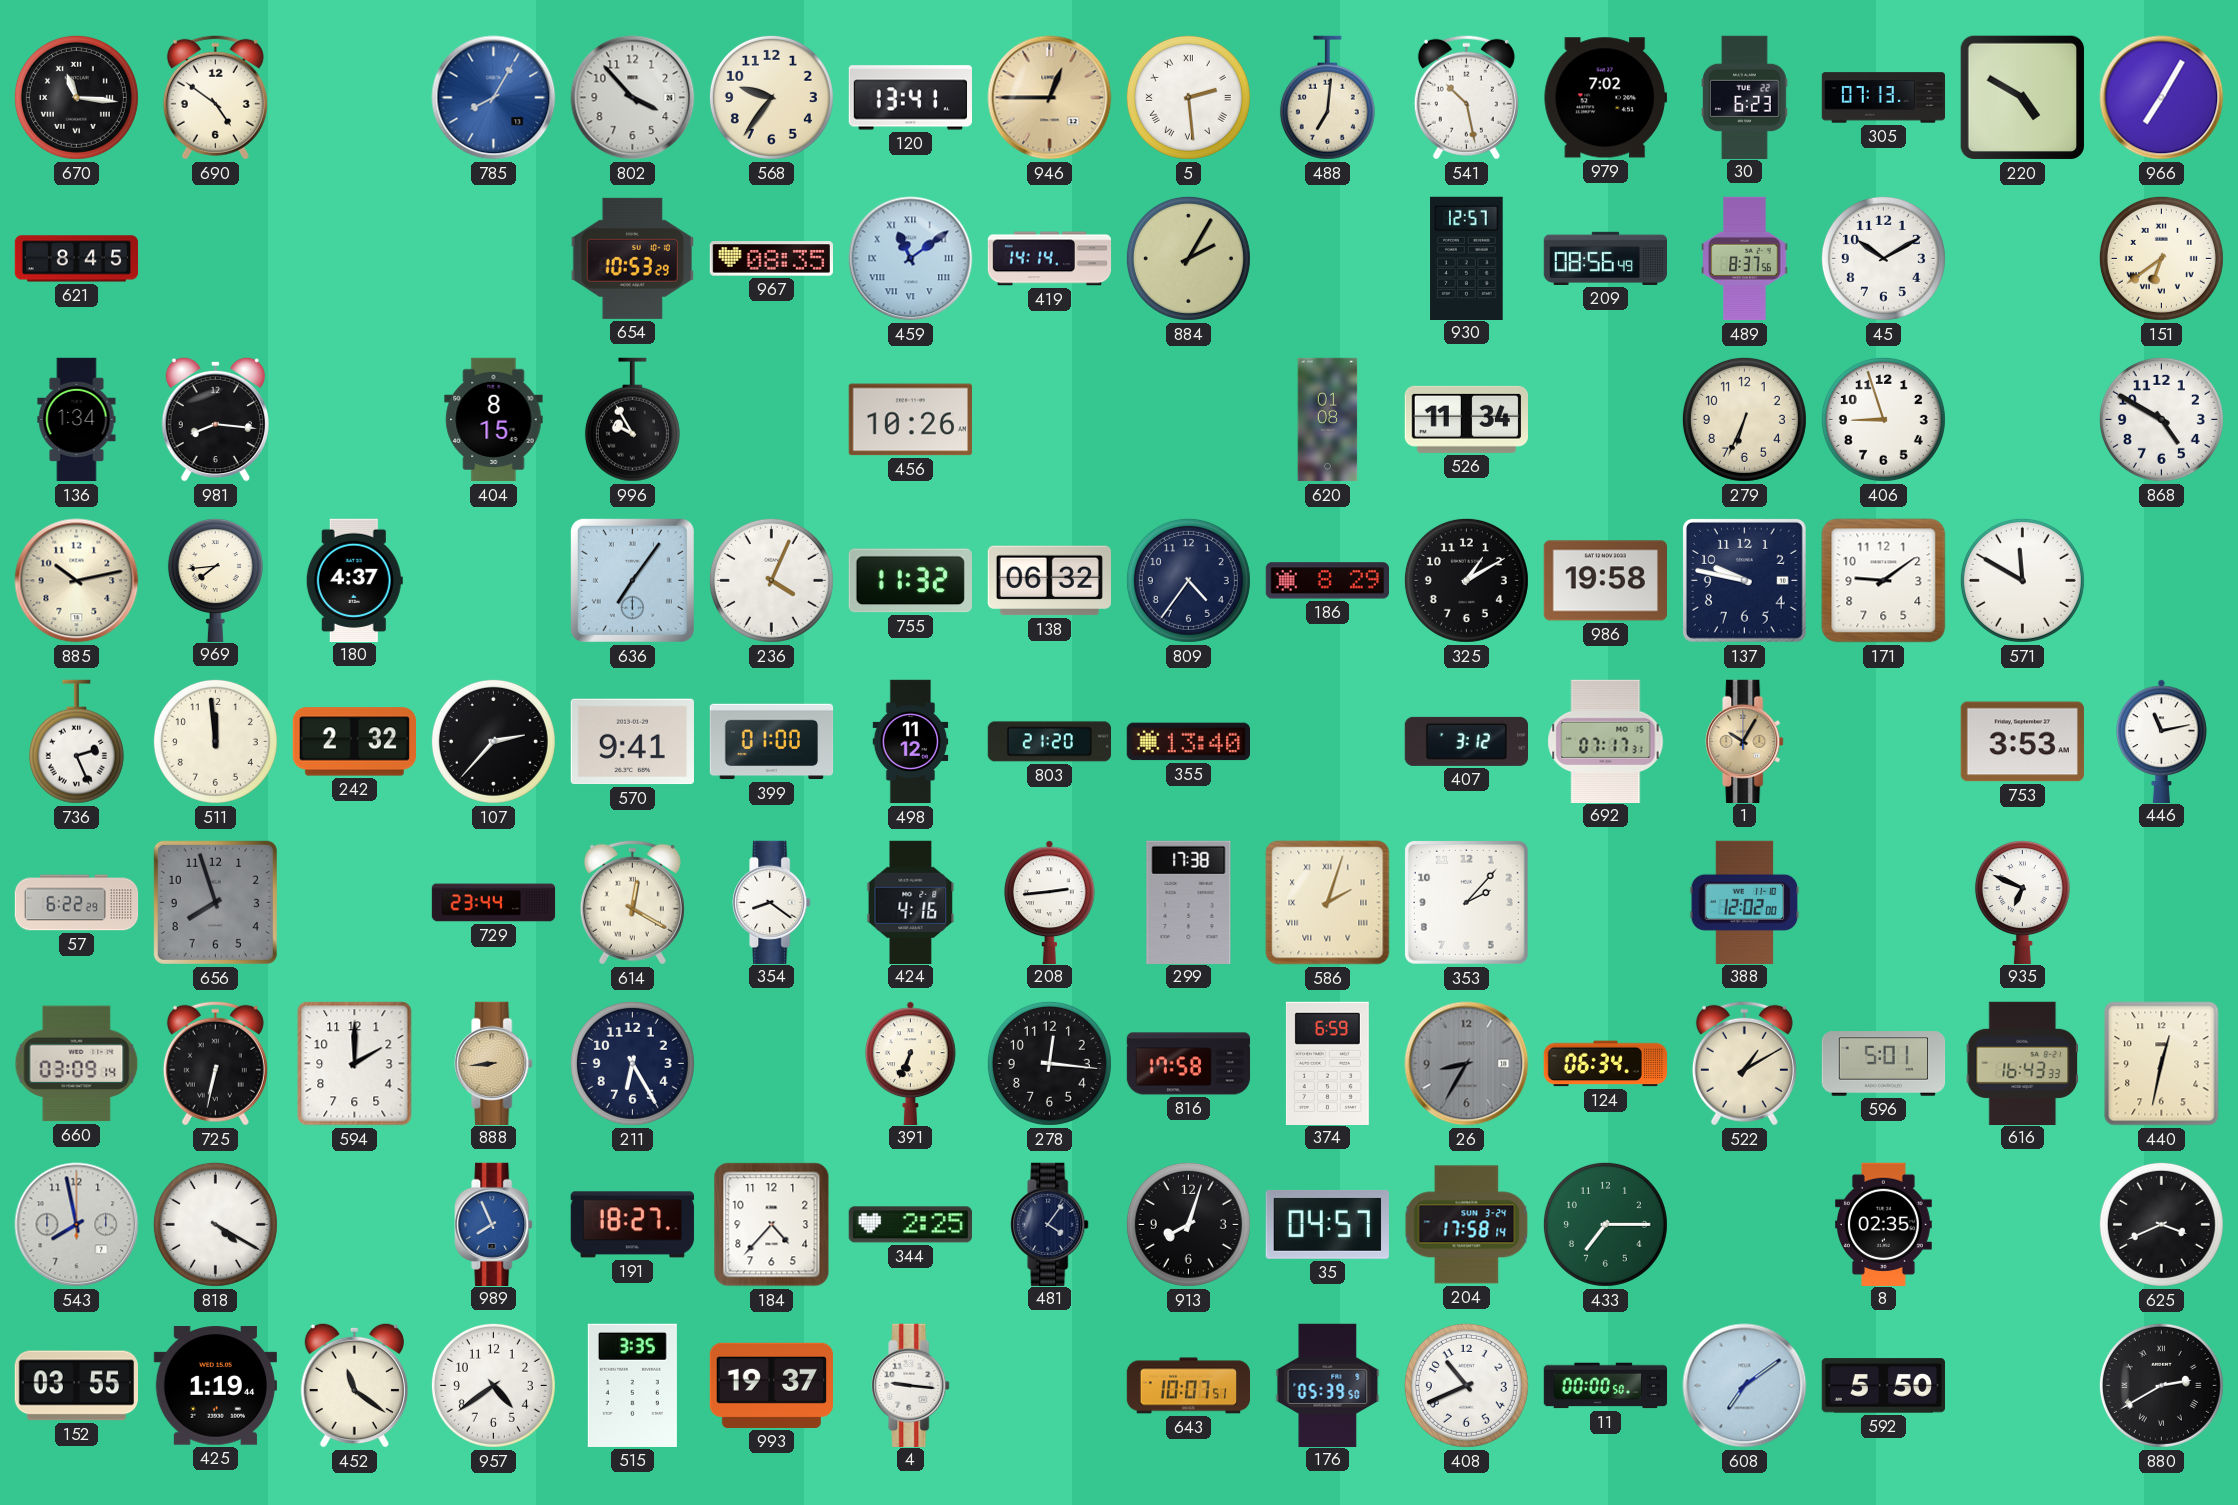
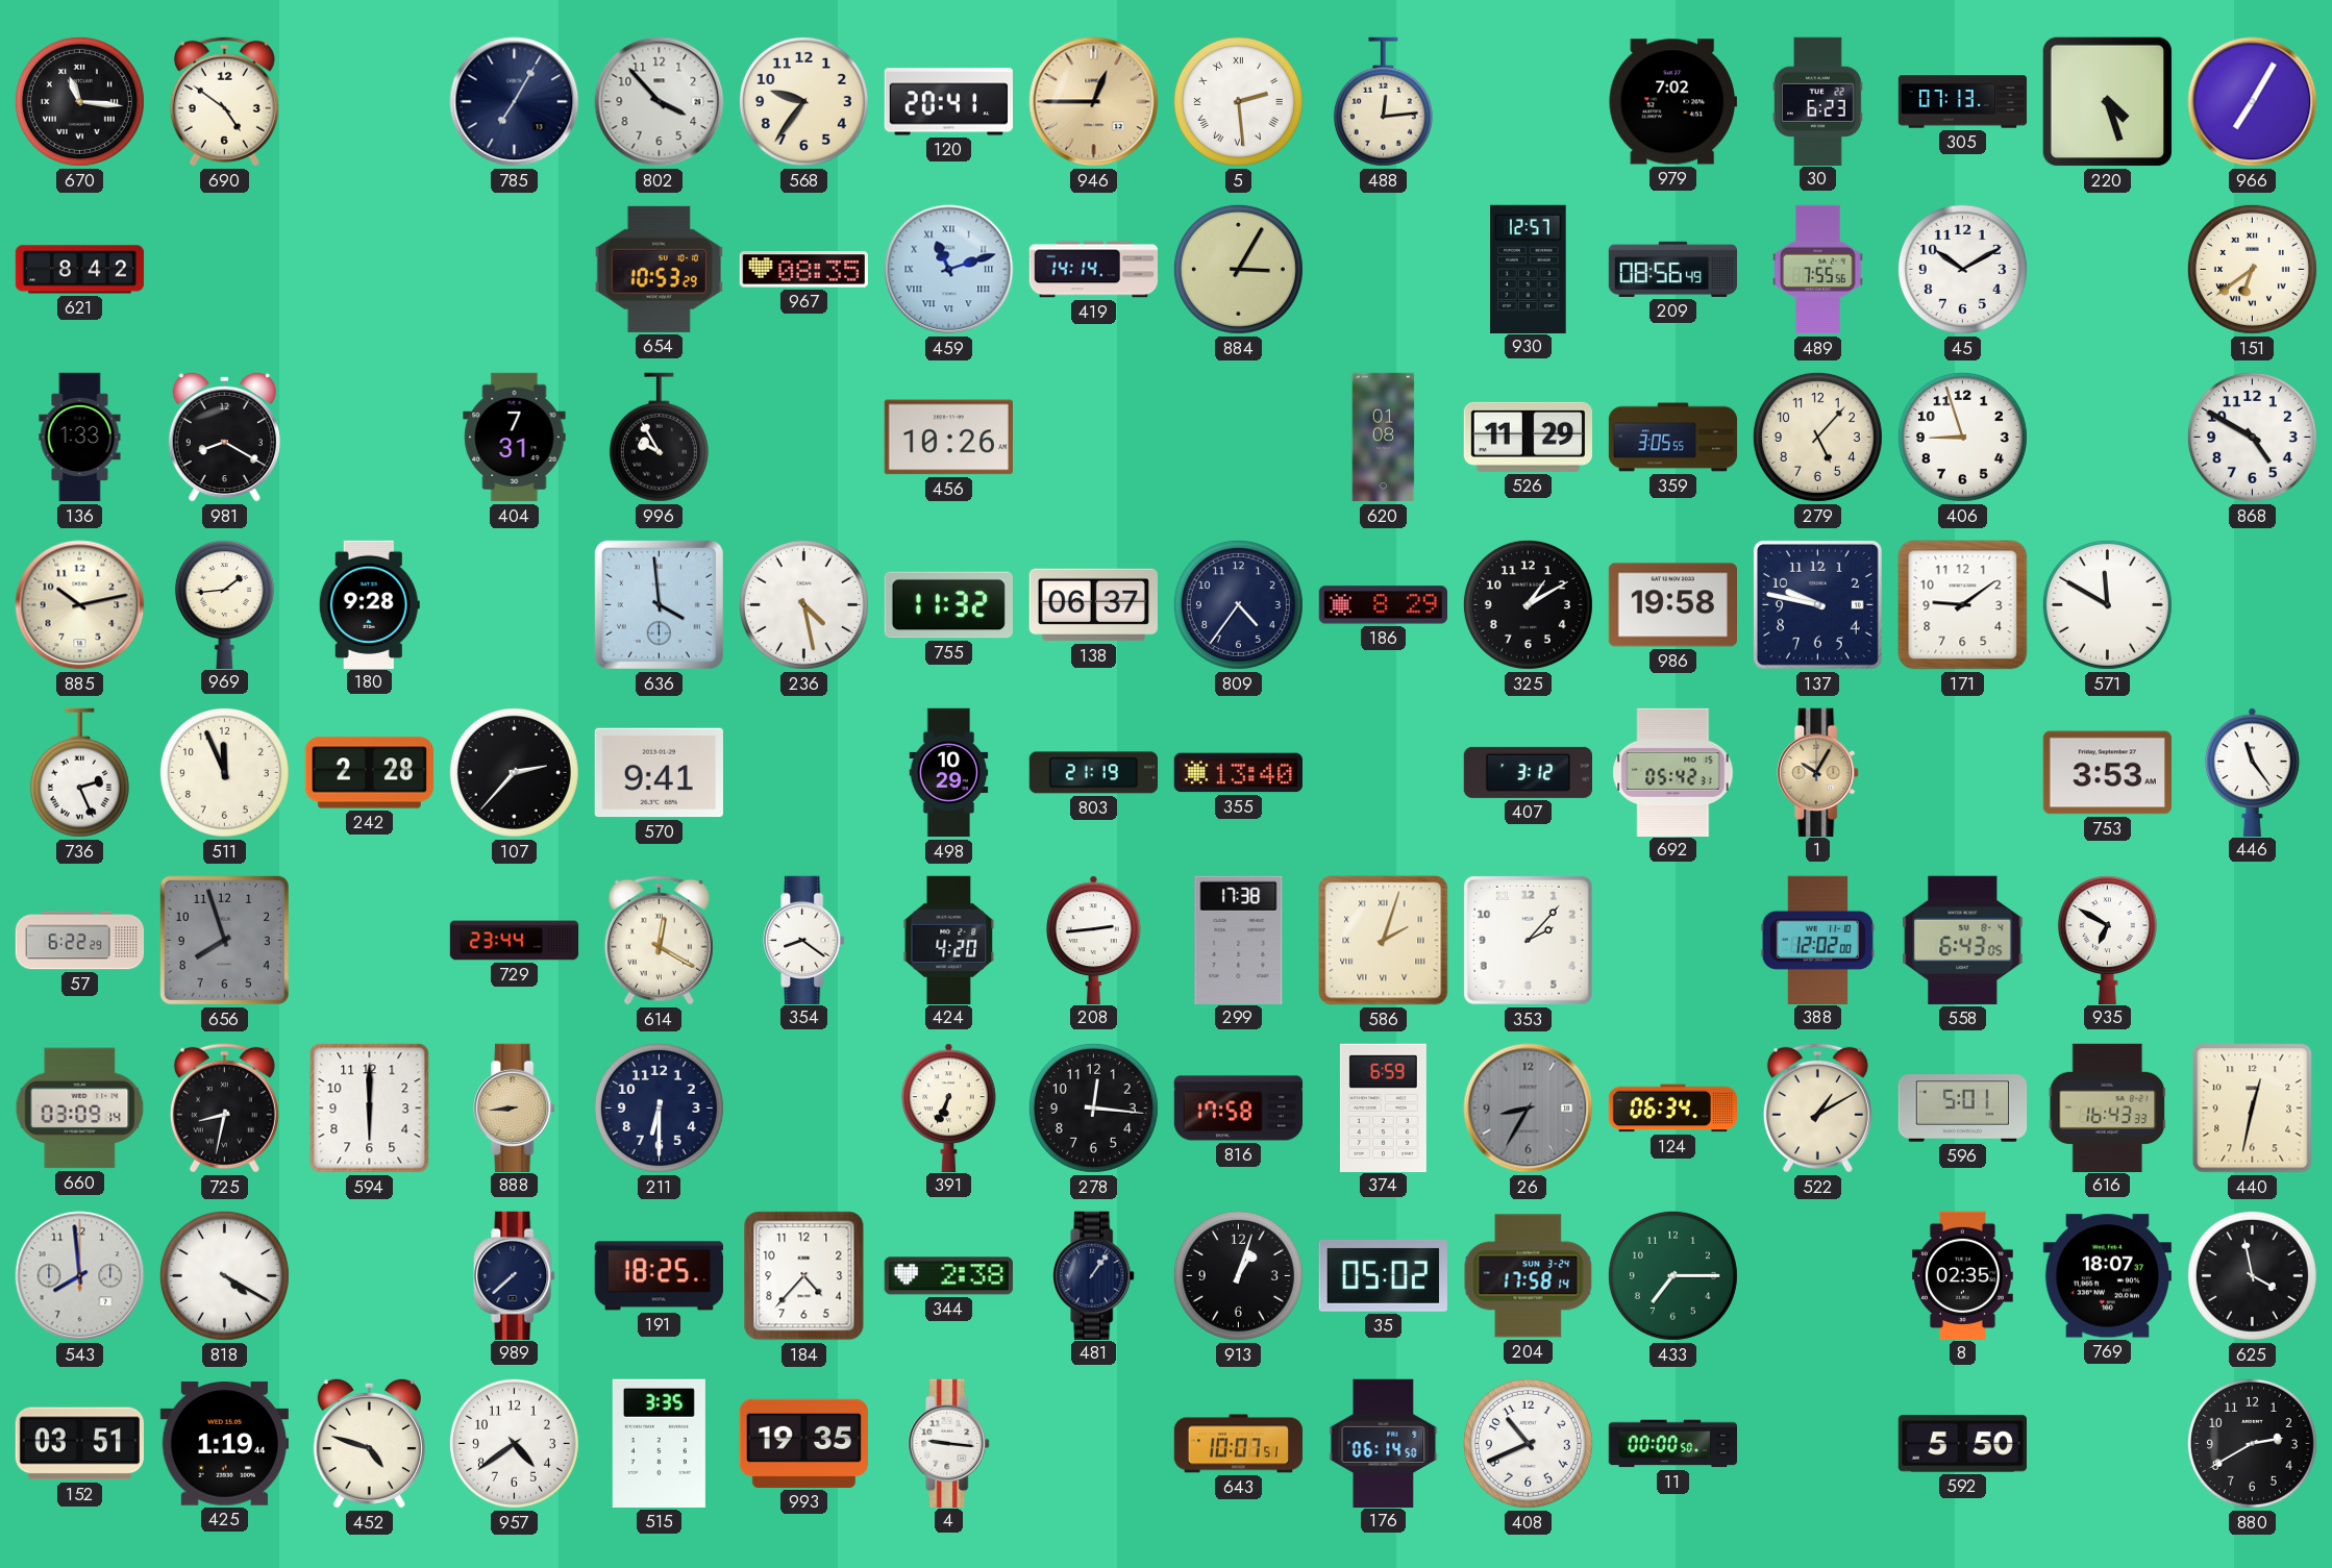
785: 8:05 -> 7:05 (515, 102)
785 dial: blue -> navy (515, 102)
120: 13:41 -> 20:41 (948, 102)
488: 7:01 -> 12:14 (1383, 102)
541: 10:28 -> none (1466, 97)
220: 4:50 -> 4:27 (2108, 102)
621: 8:45 -> 8:42 (80, 270)
459: 11:09 -> 11:12 (949, 270)
884: 2:05 -> 3:05 (1238, 269)
489: 8:37 -> 7:55 (1818, 270)
136: 1:34 -> 1:33 (80, 438)
981: 8:16 -> 8:20 (224, 437)
404: 8:15 -> 7:31 (515, 438)
526: 11:34 -> 11:29 (1528, 437)
359: none -> 3:05 (1673, 438)
279: 6:34 -> 5:07 (1817, 437)
969: 7:44 -> 1:44 (224, 604)
180: 4:37 -> 9:28 (369, 604)
636: 7:06 -> 3:59 (659, 604)
236: 4:04 -> 4:28 (803, 604)
138: 06:32 -> 06:37 (1093, 605)
511: 11:59 -> 11:56 (224, 772)
242: 2:32 -> 2:28 (369, 773)
399: 01:00 -> none (772, 742)
498: 11:12 -> 10:29 (949, 773)
803: 21:20 -> 21:19 (1093, 773)
692: 07:17 -> 05:42 (1673, 772)
446: 11:13 -> 11:24 (2253, 772)
424: 4:16 -> 4:20 (949, 940)
558: none -> 6:43 (1963, 940)
935: 6:49 -> 6:50 (2107, 940)
725: 6:32 -> 8:32 (224, 1107)
594: 2:00 -> 6:00 (370, 1109)
211: 6:25 -> 6:30 (659, 1107)
543: 7:58 -> 7:59 (80, 1276)
989: 7:56 -> 7:38 (515, 1275)
989 dial: blue -> navy (515, 1275)
191: 18:27 -> 18:25 (659, 1276)
344: 2:25 -> 2:38 (948, 1276)
481: 4:06 -> 1:06 (1094, 1275)
913: 8:03 -> 1:03 (1238, 1275)
35: 04:57 -> 05:02 (1383, 1275)
769: none -> 18:07 (2107, 1276)
625: 3:41 -> 3:58 (2252, 1275)
152: 03:55 -> 03:51 (79, 1444)
452: 11:21 -> 4:48 (369, 1443)
993: 19:37 -> 19:35 (803, 1443)
176: 05:39 -> 06:14 (1384, 1443)
608: 7:09 -> none (1745, 1386)
880 numerals: Roman -> Arabic (2252, 1443)
